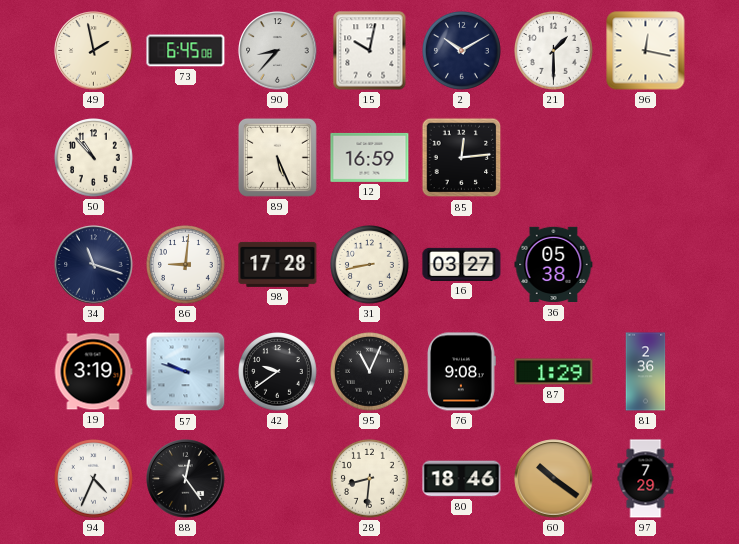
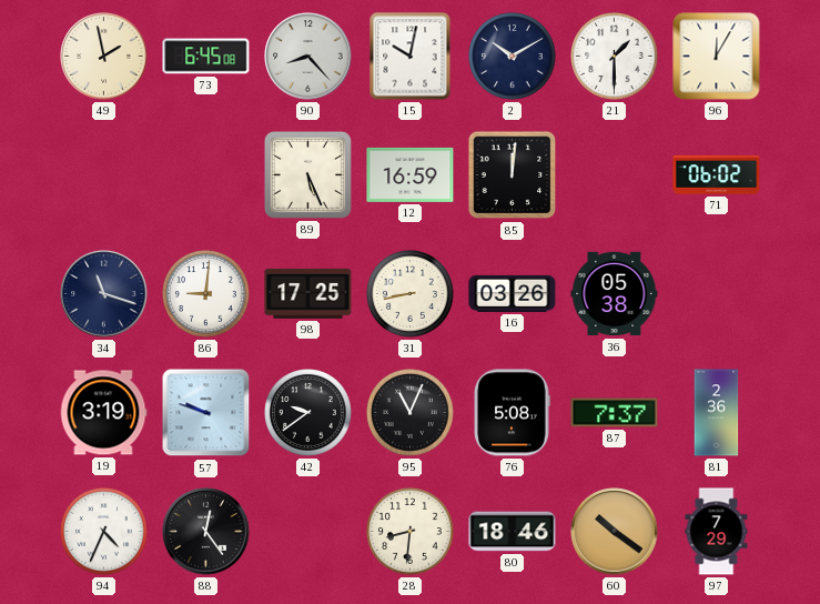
90: 8:37 -> 8:23 (308, 57)
96: 12:17 -> 12:05 (717, 57)
50: 10:53 -> none (94, 158)
85: 12:14 -> 12:01 (513, 175)
71: none -> 06:02 (717, 175)
98: 17:28 -> 17:25 (308, 293)
16: 03:27 -> 03:26 (513, 293)
76: 9:08 -> 5:08 (512, 413)
87: 1:29 -> 7:37 (615, 413)
